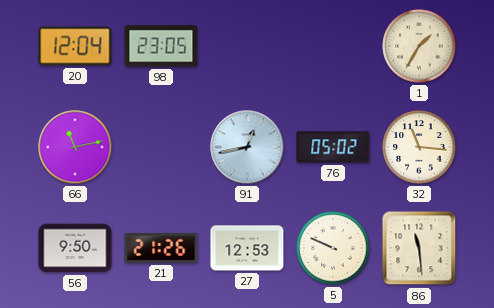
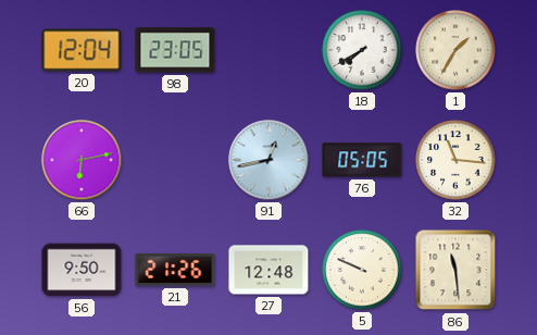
18: none -> 7:40 (362, 50)
66: 11:13 -> 6:13 (82, 160)
76: 05:02 -> 05:05 (362, 160)
27: 12:53 -> 12:48 (268, 270)
